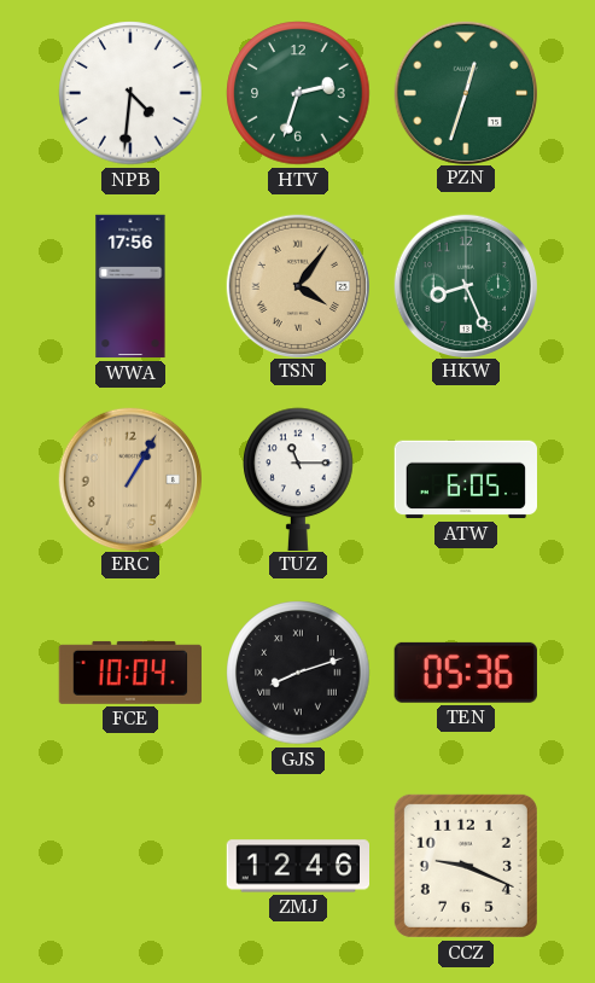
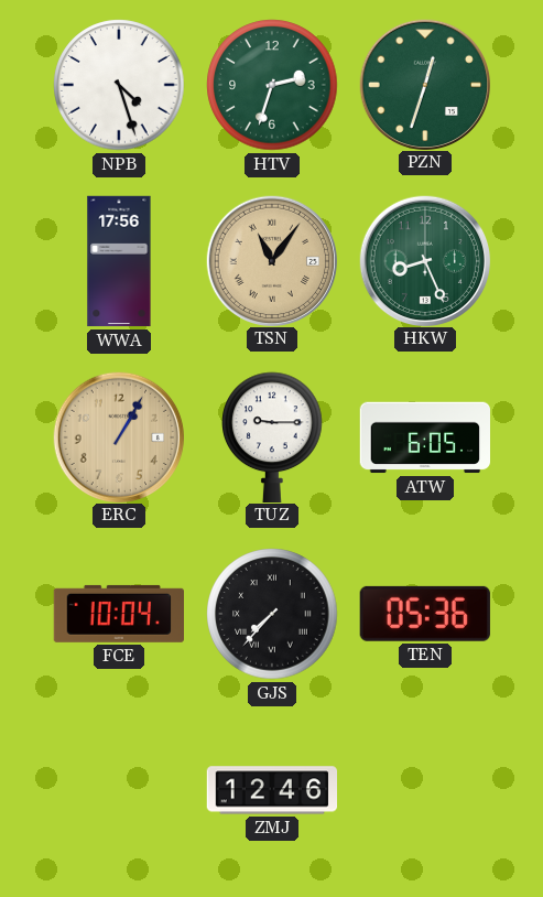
NPB: 4:31 -> 4:27 (119, 85)
TSN: 4:06 -> 11:06 (271, 260)
TUZ: 11:15 -> 9:15 (272, 436)
GJS: 8:12 -> 7:37 (272, 614)
CCZ: 9:19 -> none (466, 866)
